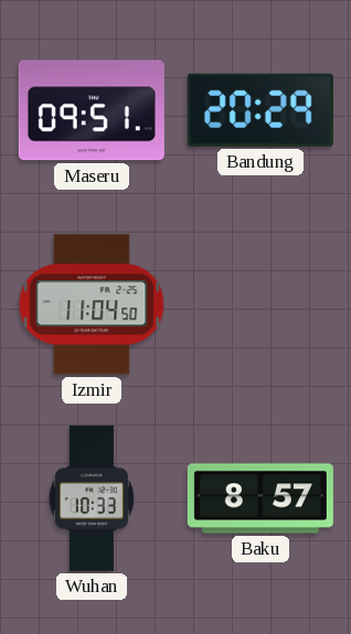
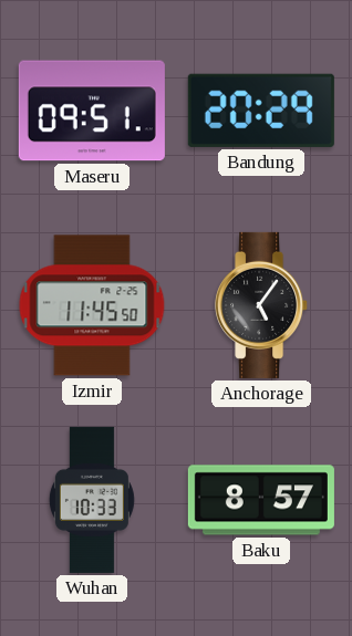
Izmir: 11:04 -> 11:45 (92, 305)
Anchorage: none -> 5:06 (262, 305)
